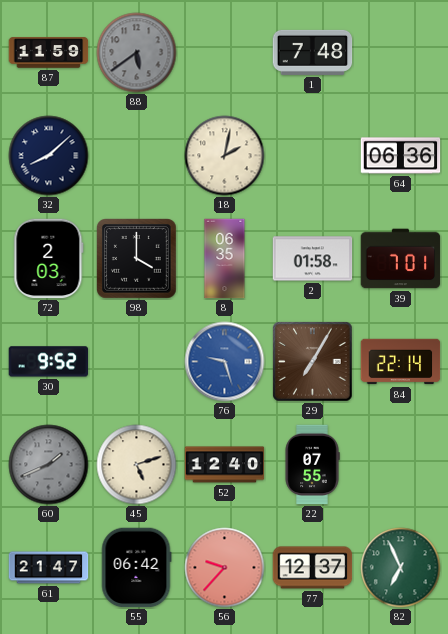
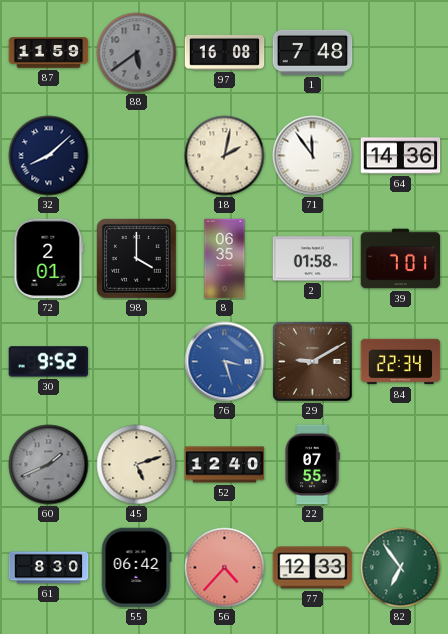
97: none -> 16:08 (225, 52)
71: none -> 11:54 (313, 156)
64: 06:36 -> 14:36 (401, 156)
72: 2:03 -> 2:01 (49, 259)
76: 9:27 -> 3:27 (225, 362)
29: 7:05 -> 9:10 (313, 362)
84: 22:14 -> 22:34 (401, 362)
61: 21:47 -> 8:30 (49, 568)
56: 9:37 -> 4:37 (225, 568)
77: 12:37 -> 12:33 (313, 568)
82: 6:56 -> 6:54 (401, 568)
